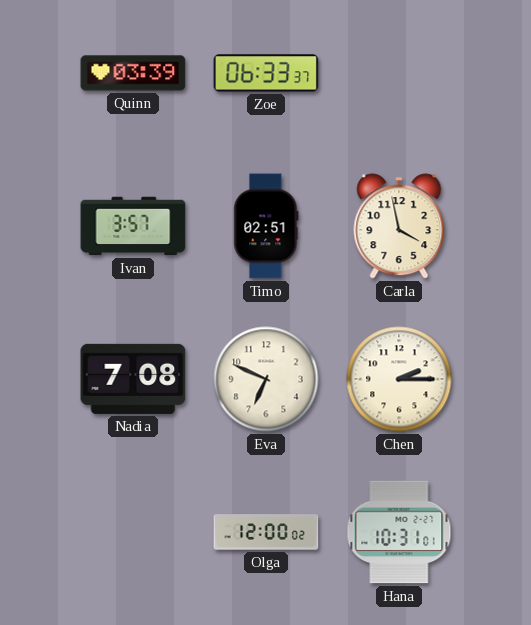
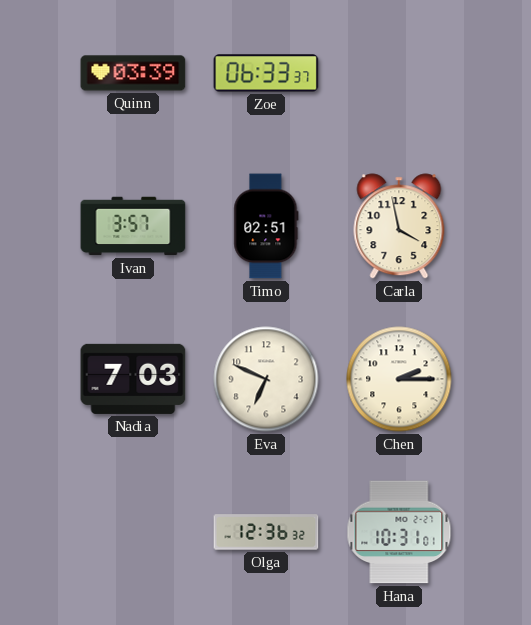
Nadia: 7:08 -> 7:03 (133, 379)
Olga: 12:00 -> 12:36 (266, 532)
